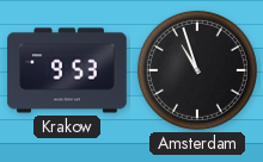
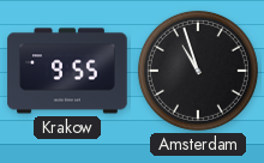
Krakow: 9:53 -> 9:55 (67, 71)
